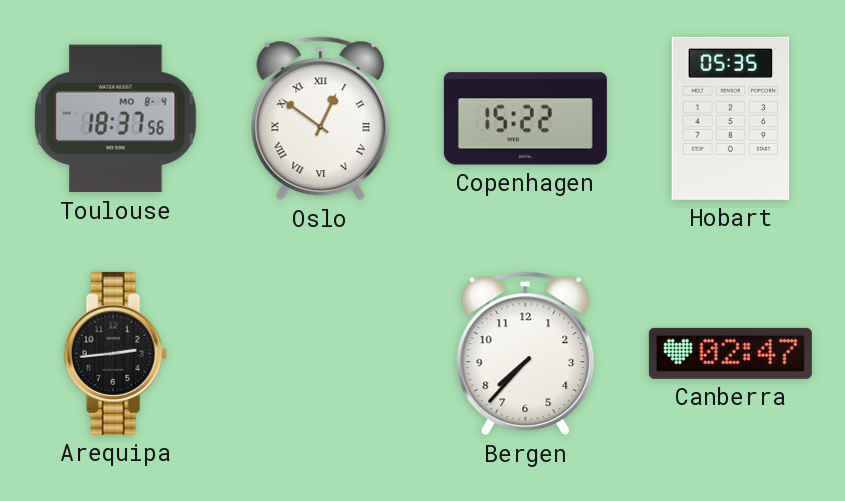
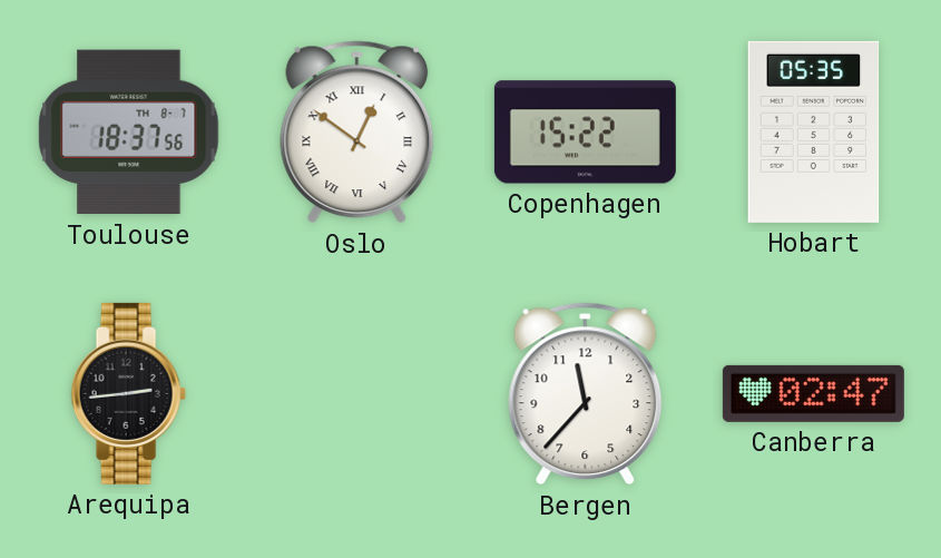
Toulouse date: MO 8-4 -> TH 8-7 (129, 133)
Bergen: 7:37 -> 11:37 (586, 394)
